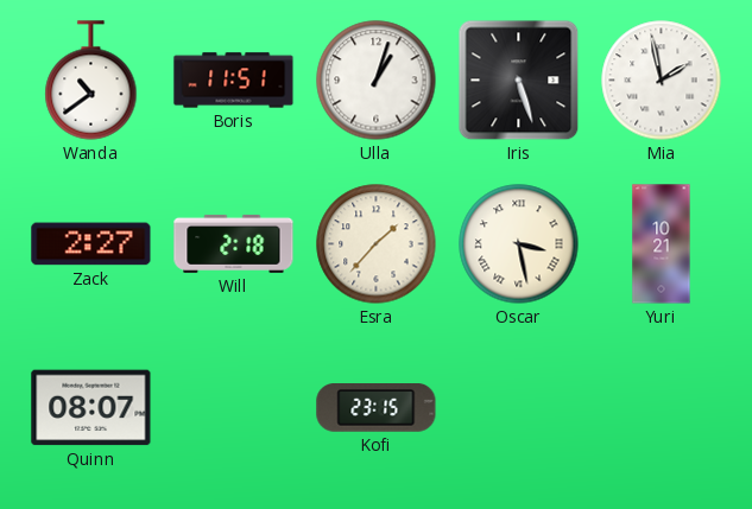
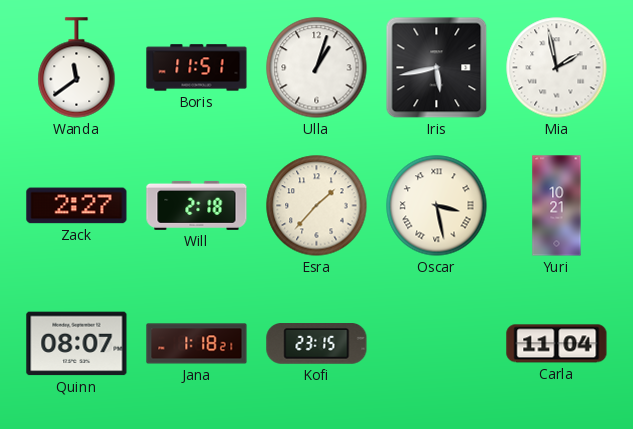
Wanda: 10:39 -> 11:39 (77, 68)
Iris: 5:27 -> 5:43 (437, 68)
Jana: none -> 1:18 (197, 344)
Carla: none -> 11:04 (557, 344)
